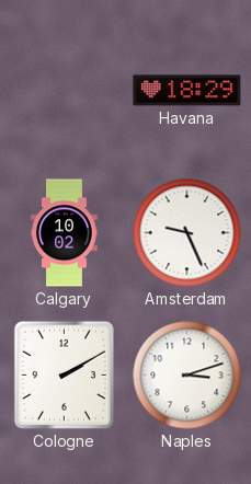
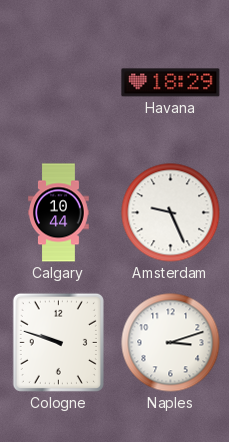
Calgary: 10:02 -> 10:44 (59, 213)
Cologne: 2:10 -> 9:48 (58, 342)
